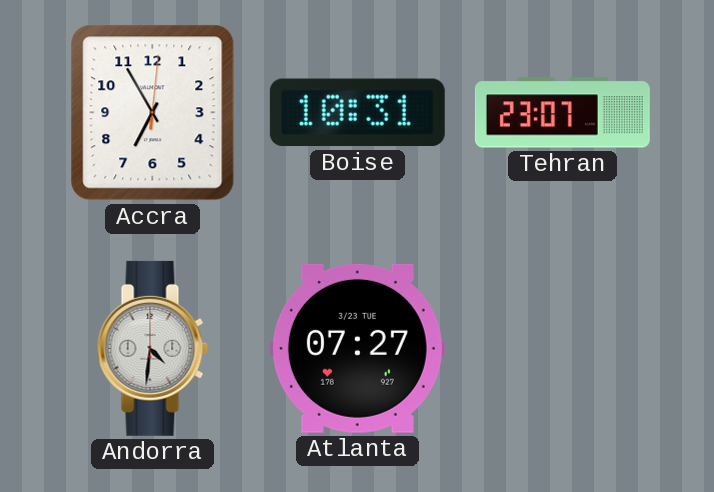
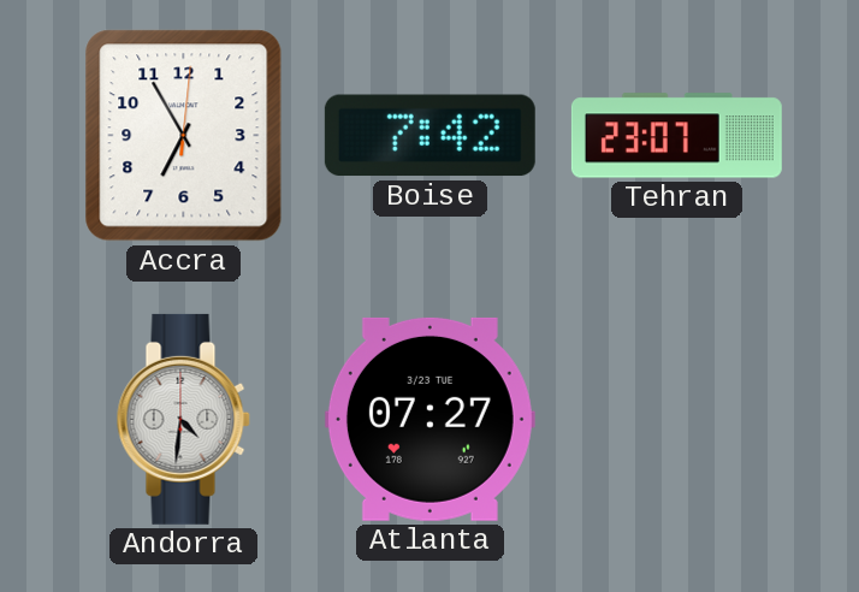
Boise: 10:31 -> 7:42 (429, 136)
